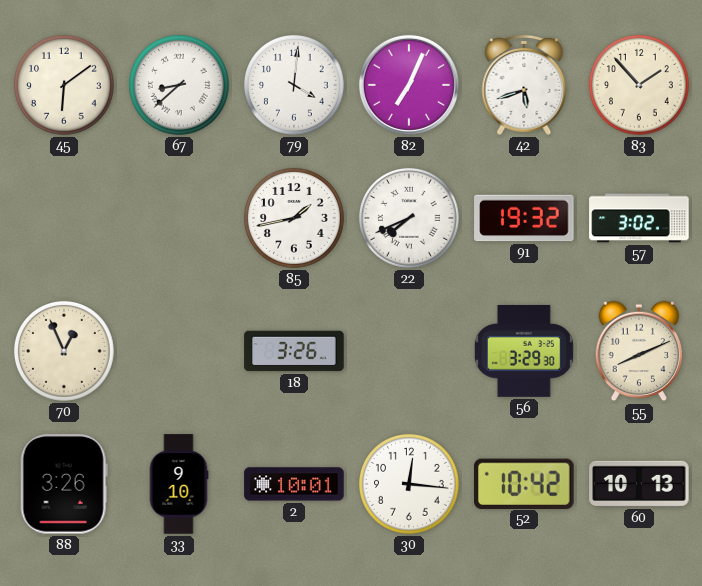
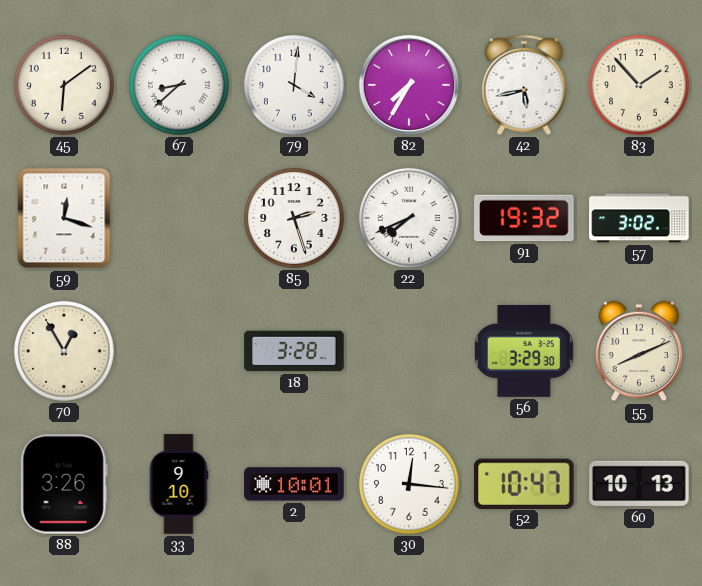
82: 7:04 -> 7:35 (409, 85)
42: 5:42 -> 5:43 (524, 85)
59: none -> 12:18 (64, 218)
85: 1:43 -> 2:27 (294, 218)
70: 12:56 -> 12:55 (64, 351)
18: 3:26 -> 3:28 (294, 351)
52: 10:42 -> 10:47 (525, 483)
